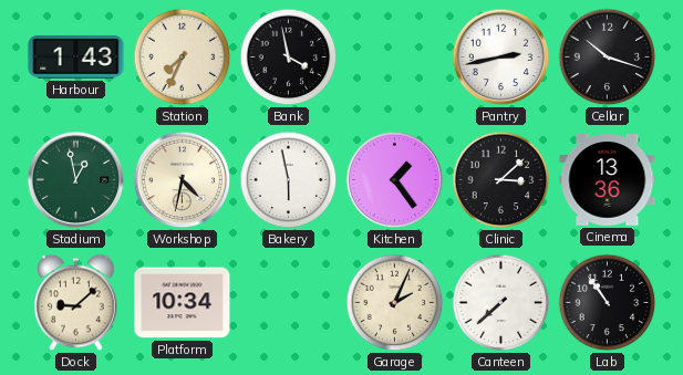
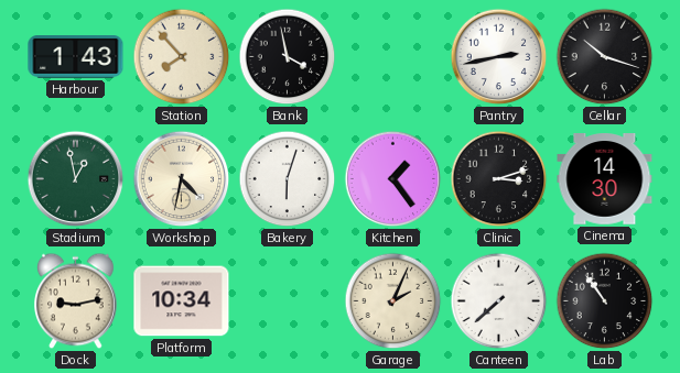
Station: 7:34 -> 7:53 (182, 57)
Bakery: 5:58 -> 6:03 (288, 179)
Clinic: 3:08 -> 3:12 (499, 179)
Cinema: 13:36 -> 14:30 (605, 179)
Dock: 9:08 -> 9:13 (76, 301)
